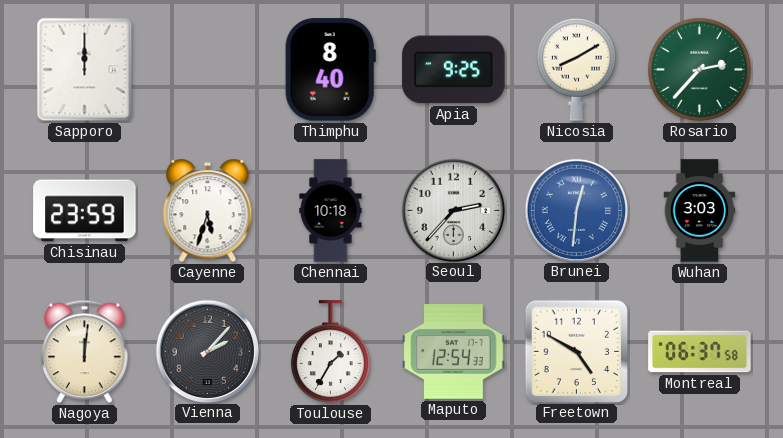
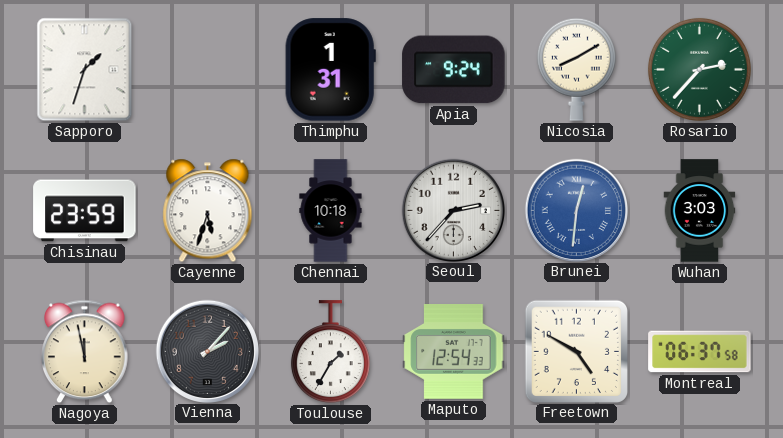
Sapporo: 12:00 -> 1:33 (85, 70)
Thimphu: 8:40 -> 1:31 (330, 70)
Apia: 9:25 -> 9:24 (454, 70)
Nagoya: 12:01 -> 11:58 (85, 352)
